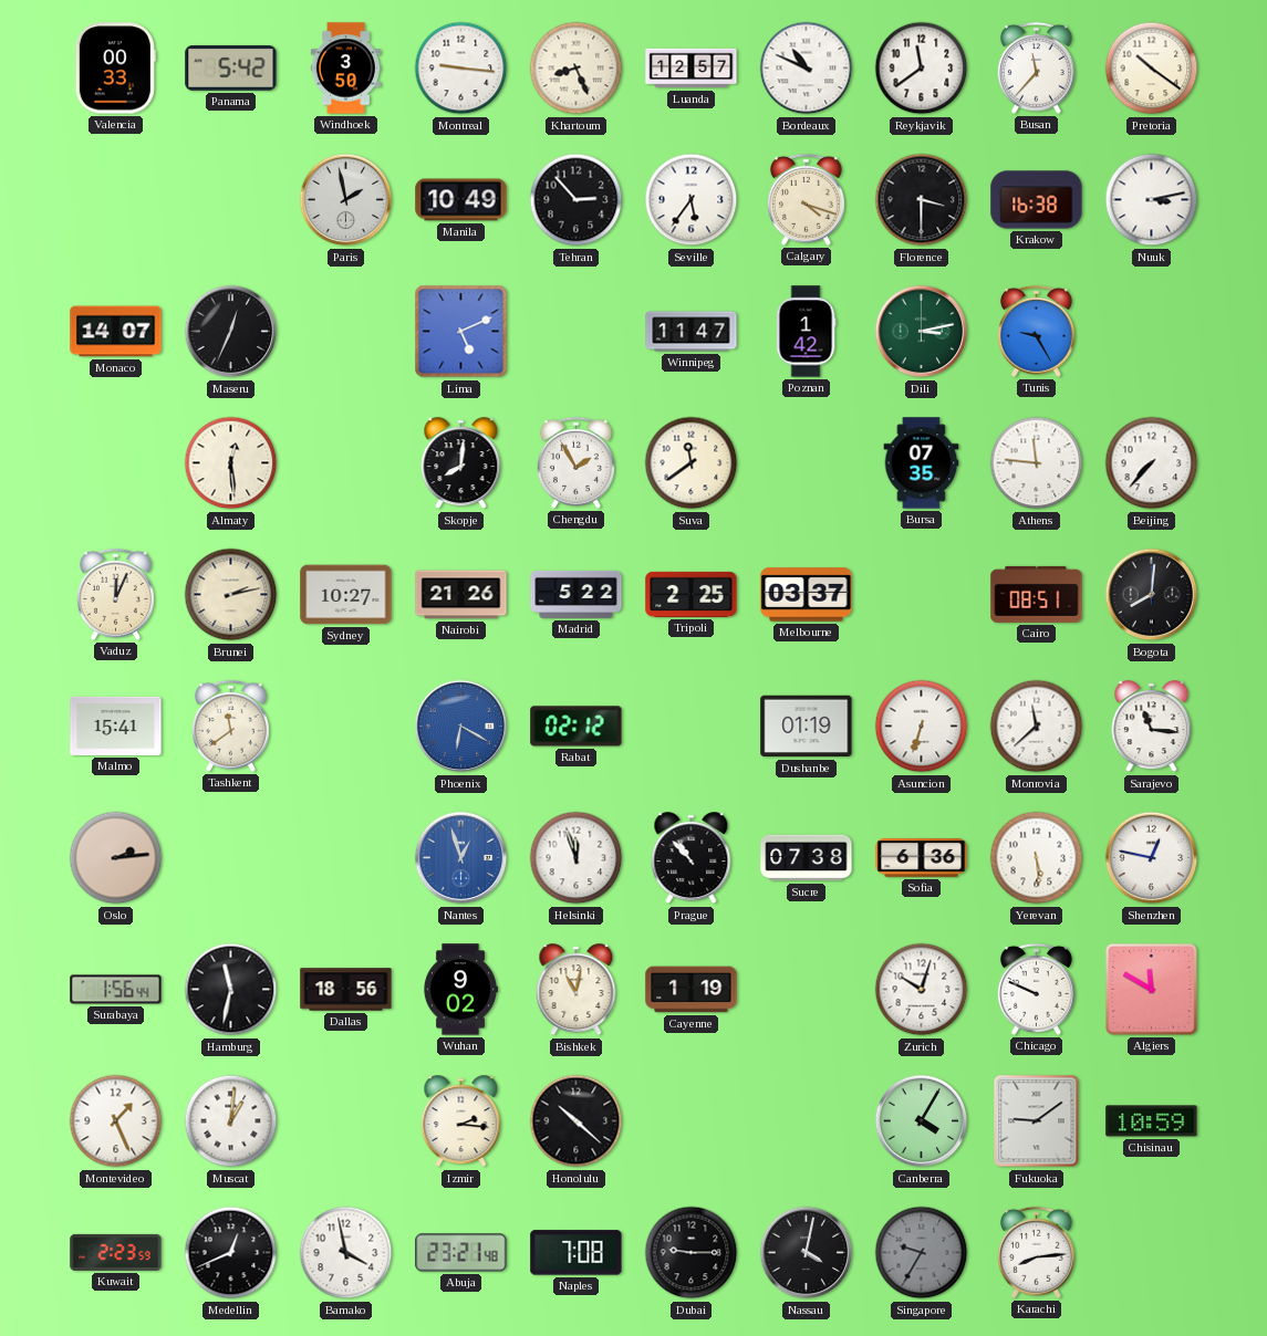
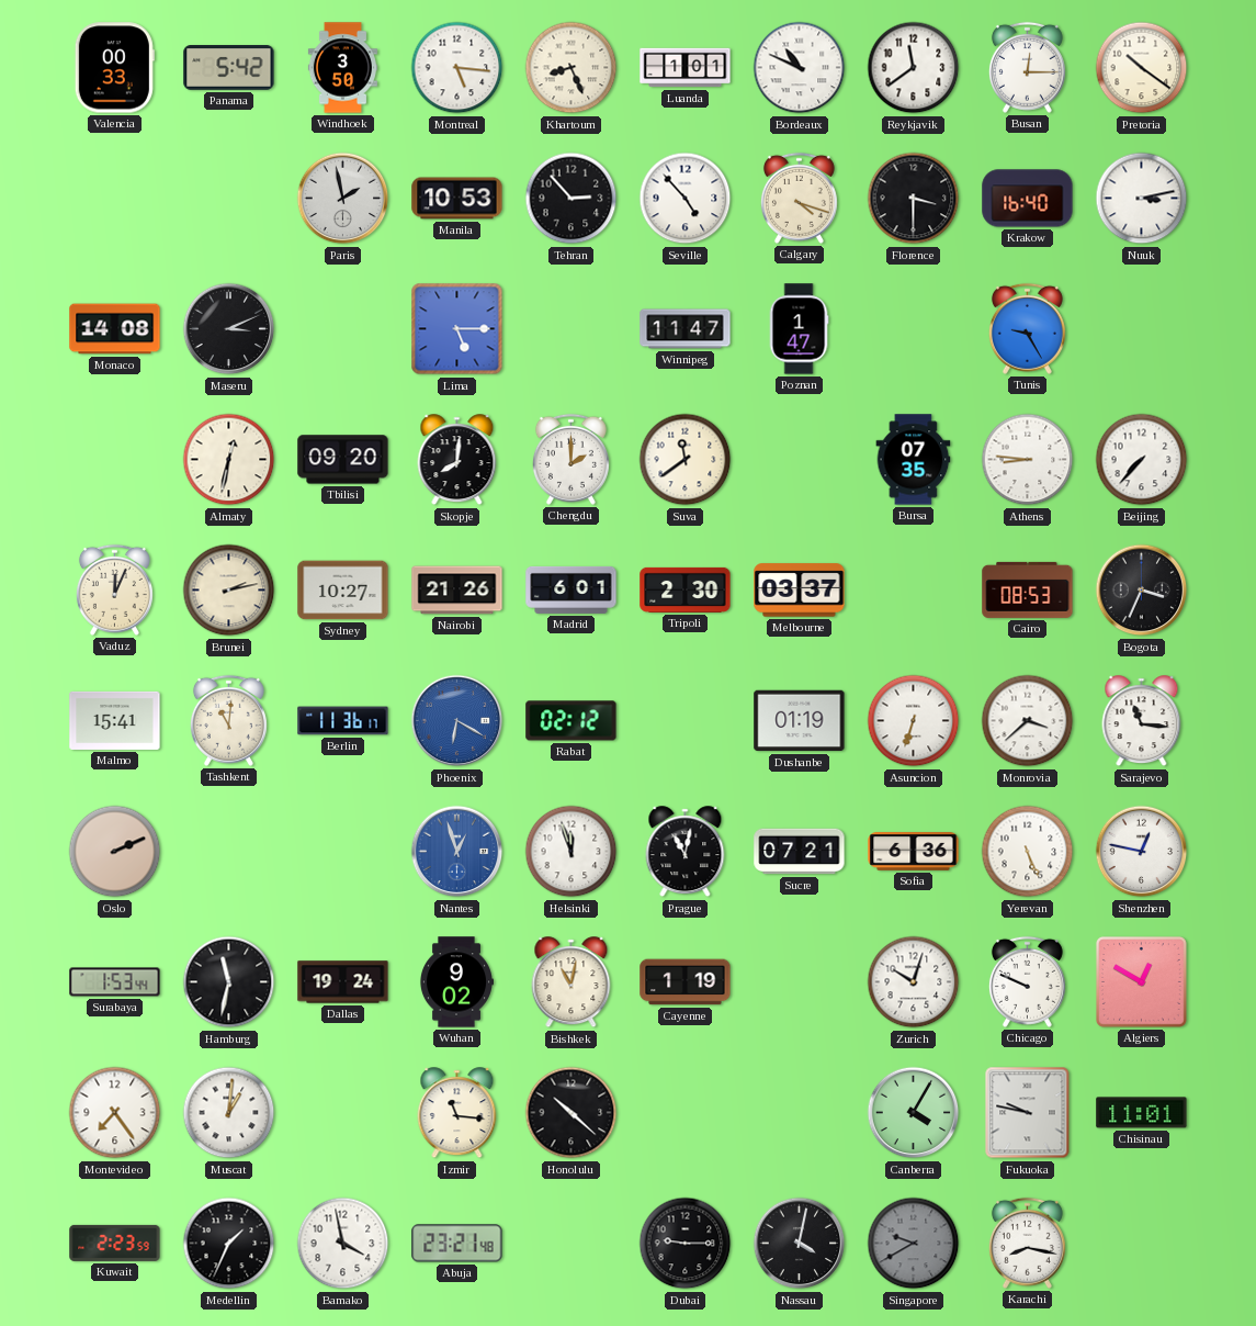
Montreal: 9:16 -> 5:16 (457, 68)
Luanda: 12:57 -> 1:01 (686, 68)
Busan: 11:37 -> 12:15 (1027, 67)
Manila: 10:49 -> 10:53 (457, 199)
Seville: 5:36 -> 4:53 (686, 199)
Krakow: 16:38 -> 16:40 (1028, 199)
Monaco: 14:07 -> 14:08 (115, 329)
Maseru: 12:34 -> 3:11 (229, 329)
Lima: 5:11 -> 5:15 (457, 329)
Poznan: 1:42 -> 1:47 (799, 329)
Dili: 3:13 -> none (922, 332)
Almaty: 12:29 -> 12:32 (229, 460)
Tbilisi: none -> 09:20 (343, 460)
Chengdu: 1:55 -> 2:00 (570, 459)
Athens: 11:46 -> 8:46 (1028, 460)
Madrid: 5:22 -> 6:01 (572, 589)
Tripoli: 2:25 -> 2:30 (686, 589)
Cairo: 08:51 -> 08:53 (1028, 589)
Bogota: 8:01 -> 3:34 (1142, 591)
Tashkent: 11:39 -> 11:01 (228, 720)
Berlin: none -> 11:36 (343, 721)
Monrovia: 11:38 -> 3:38 (1028, 721)
Oslo: 2:14 -> 2:11 (115, 852)
Prague: 10:53 -> 11:02 (686, 852)
Sucre: 07:38 -> 07:21 (800, 852)
Yerevan: 5:29 -> 5:26 (1028, 852)
Surabaya: 1:56 -> 1:53 (115, 982)
Dallas: 18:56 -> 19:24 (343, 982)
Algiers: 11:50 -> 12:50 (1141, 981)
Montevideo: 1:26 -> 7:24 (115, 1113)
Izmir: 2:16 -> 11:16 (457, 1113)
Fukuoka: 9:09 -> 9:47 (1028, 1113)
Chisinau: 10:59 -> 11:01 (1142, 1113)
Medellin: 12:41 -> 1:34 (229, 1244)
Naples: 7:08 -> none (577, 1253)
Singapore: 9:35 -> 9:40 (914, 1244)
Karachi: 8:14 -> 8:17 (1027, 1243)
